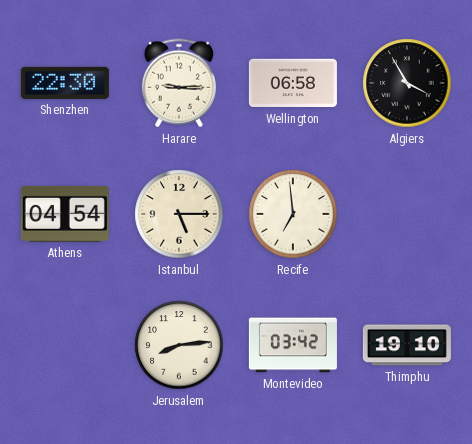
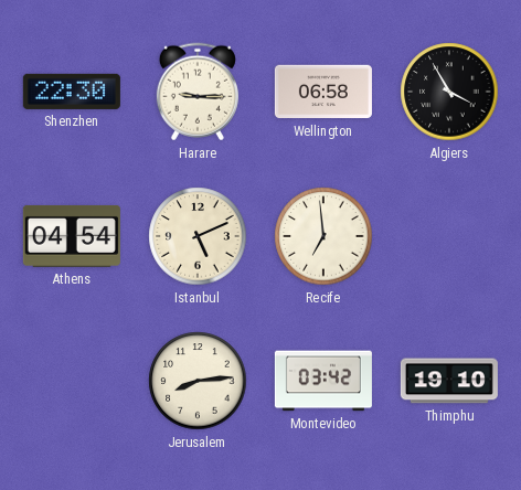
Istanbul: 5:15 -> 5:11 (198, 236)
